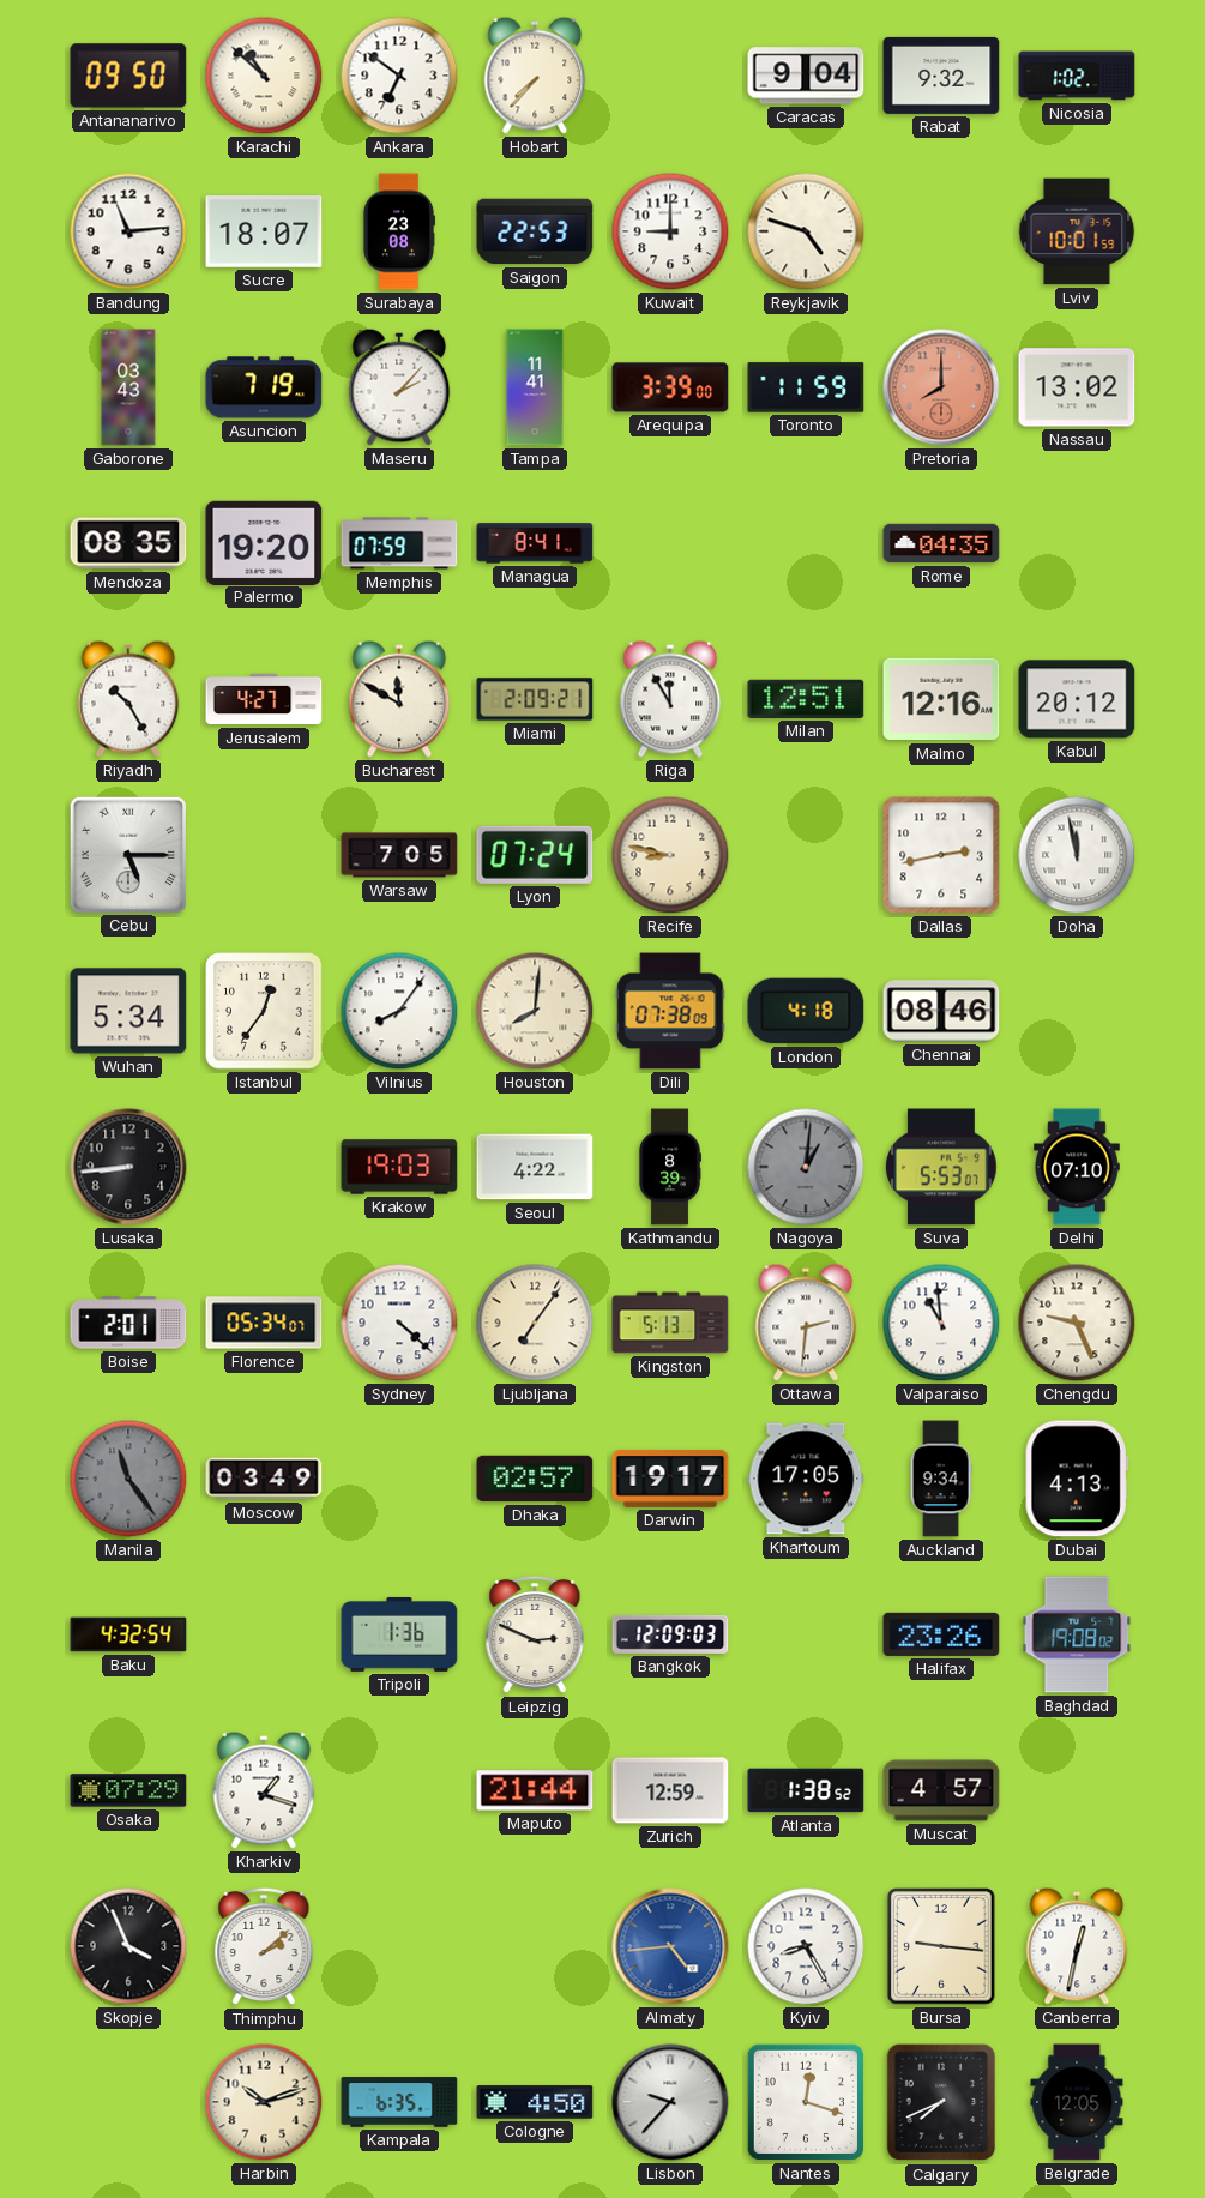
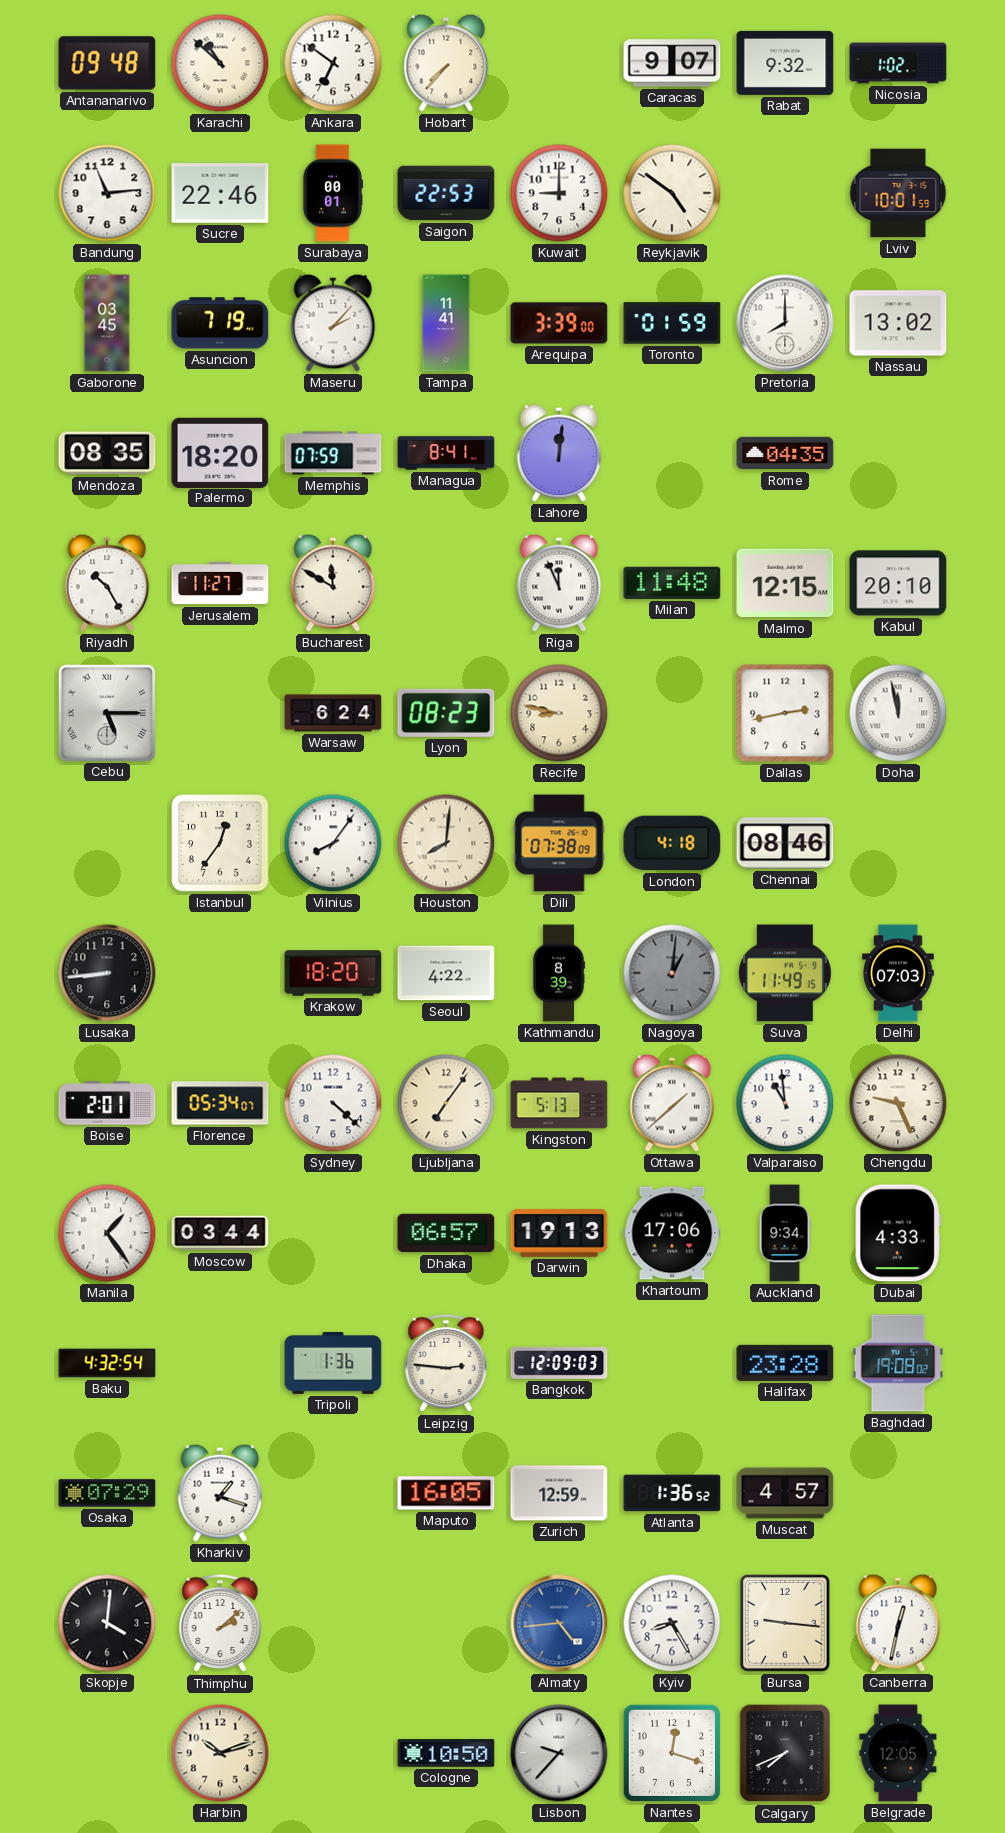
Antananarivo: 09:50 -> 09:48 (107, 63)
Caracas: 9:04 -> 9:07 (672, 63)
Sucre: 18:07 -> 22:46 (220, 193)
Surabaya: 23:08 -> 00:01 (332, 193)
Reykjavik: 4:48 -> 4:51 (672, 193)
Gaborone: 03:43 -> 03:45 (107, 323)
Toronto: 11:59 -> 01:59 (672, 323)
Pretoria dial: salmon -> white (785, 323)
Palermo: 19:20 -> 18:20 (220, 452)
Lahore: none -> 12:01 (559, 453)
Jerusalem: 4:27 -> 11:27 (220, 583)
Miami: 2:09 -> none (535, 699)
Riga: 11:55 -> 11:56 (559, 583)
Milan: 12:51 -> 11:48 (672, 583)
Malmo: 12:16 -> 12:15 (785, 583)
Kabul: 20:12 -> 20:10 (898, 583)
Warsaw: 7:05 -> 6:24 (333, 713)
Lyon: 07:24 -> 08:23 (446, 713)
Wuhan: 5:34 -> none (128, 1011)
Krakow: 19:03 -> 18:20 (333, 973)
Suva: 5:53 -> 11:49 (786, 973)
Delhi: 07:10 -> 07:03 (898, 973)
Ottawa: 2:31 -> 1:38 (672, 1103)
Manila: 11:24 -> 1:24 (107, 1233)
Manila dial: grey -> white (107, 1233)
Moscow: 03:49 -> 03:44 (220, 1233)
Dhaka: 02:57 -> 06:57 (446, 1233)
Darwin: 19:17 -> 19:13 (559, 1234)
Khartoum: 17:05 -> 17:06 (672, 1233)
Dubai: 4:13 -> 4:33 (898, 1233)
Leipzig: 2:49 -> 2:46 (446, 1363)
Halifax: 23:26 -> 23:28 (785, 1363)
Maputo: 21:44 -> 16:05 (446, 1493)
Atlanta: 1:38 -> 1:36 (672, 1493)
Skopje: 3:56 -> 4:01 (107, 1623)
Kampala: 6:35 -> none (399, 2102)
Cologne: 4:50 -> 10:50 (446, 1753)
